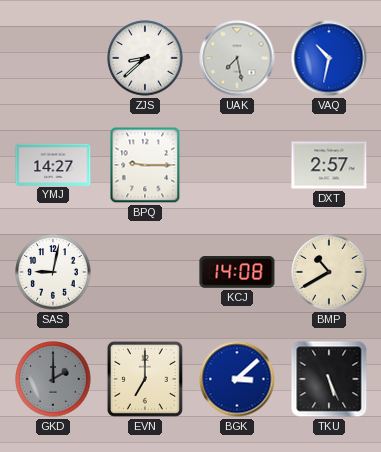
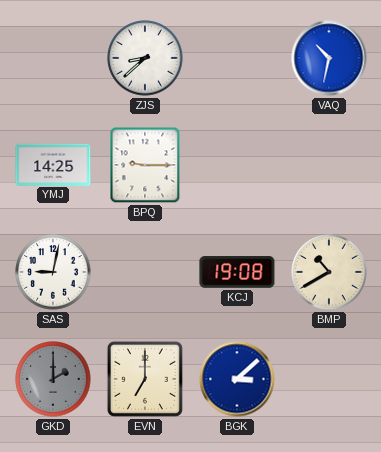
UAK: 7:28 -> none (237, 58)
YMJ: 14:27 -> 14:25 (53, 164)
DXT: 2:57 -> none (329, 165)
KCJ: 14:08 -> 19:08 (237, 272)
TKU: 5:26 -> none (329, 379)
